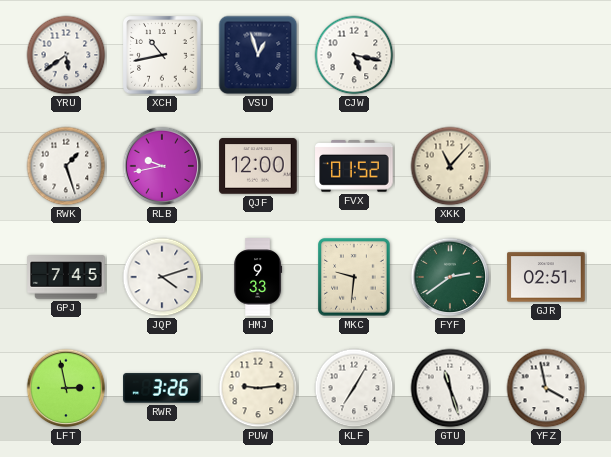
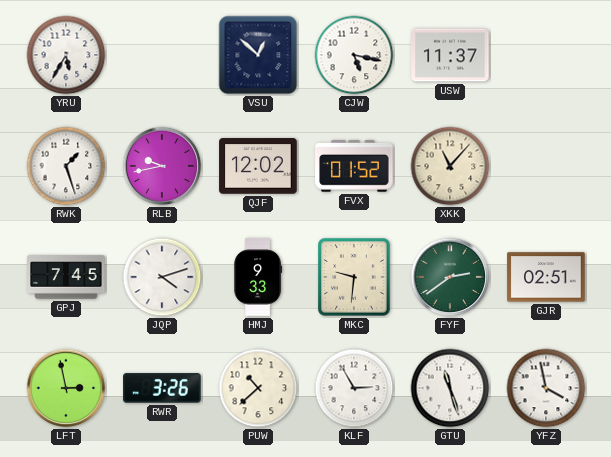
YRU: 5:39 -> 5:35 (66, 55)
XCH: 10:43 -> none (162, 55)
VSU: 12:57 -> 12:52 (258, 55)
USW: none -> 11:37 (450, 55)
QJF: 12:00 -> 12:02 (258, 166)
PUW: 9:14 -> 10:38 (258, 388)
KLF: 7:05 -> 2:55 (354, 388)
